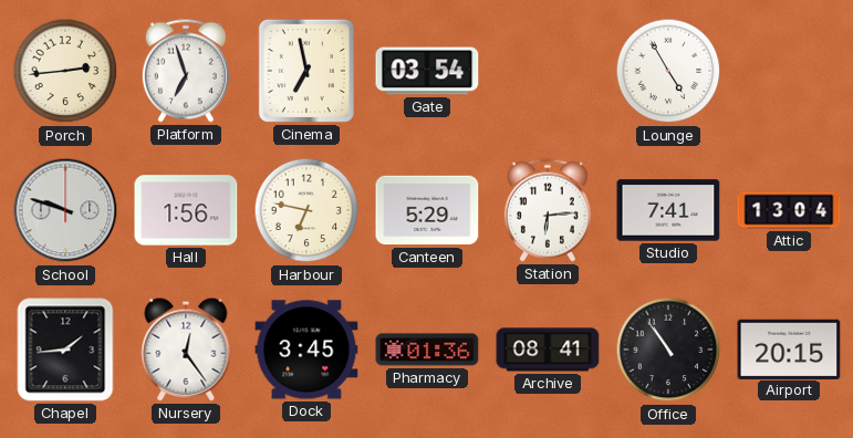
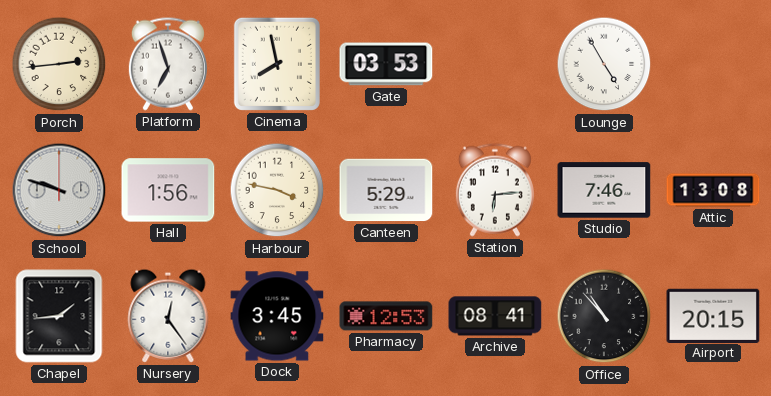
Cinema: 6:58 -> 7:58 (277, 64)
Gate: 03:54 -> 03:53 (386, 64)
Harbour: 6:47 -> 3:47 (277, 190)
Studio: 7:41 -> 7:46 (604, 190)
Attic: 13:04 -> 13:08 (713, 190)
Pharmacy: 01:36 -> 12:53 (386, 316)
Office: 10:54 -> 10:53 (604, 316)
